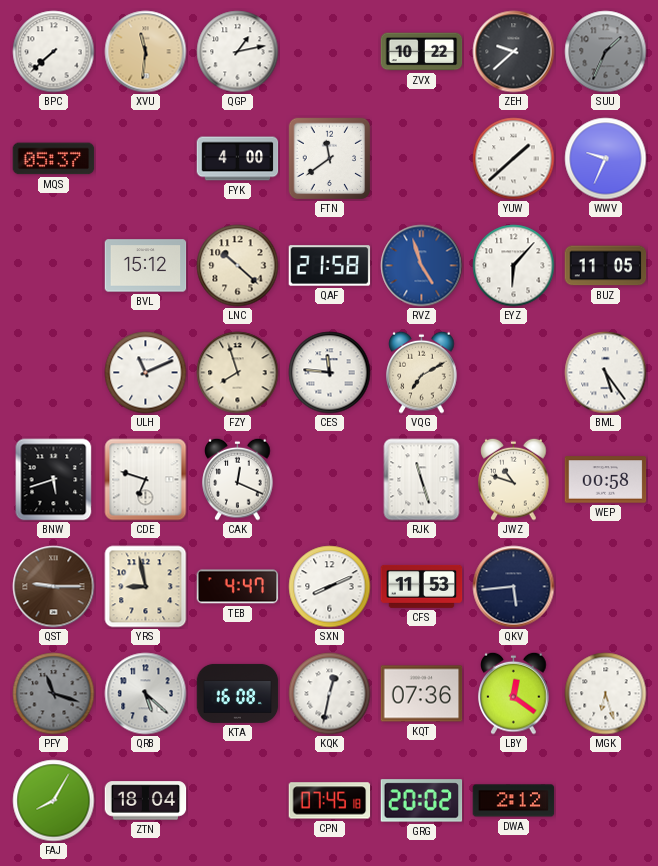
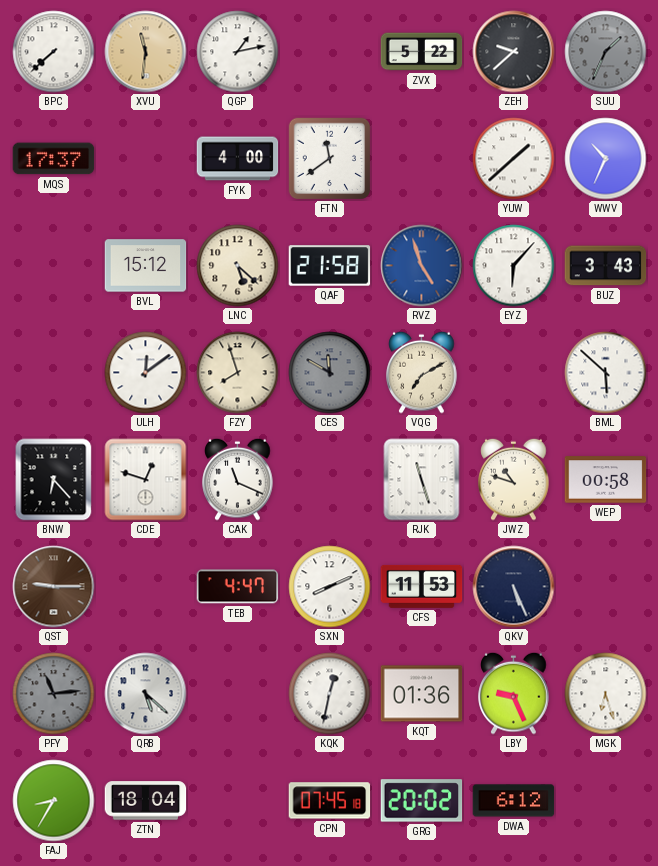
ZVX: 10:22 -> 5:22 (422, 52)
MQS: 05:37 -> 17:37 (54, 159)
WWV: 9:34 -> 10:34 (606, 159)
LNC: 10:22 -> 5:22 (238, 266)
BUZ: 11:05 -> 3:43 (606, 266)
ULH: 11:11 -> 12:09 (146, 373)
CES: 11:46 -> 11:50 (330, 373)
CES dial: white -> grey (330, 373)
BML: 5:24 -> 5:52 (606, 373)
BNW: 5:42 -> 6:23 (54, 480)
CDE: 6:48 -> 12:48 (146, 480)
CAK: 12:19 -> 11:19 (238, 479)
YRS: 8:58 -> none (146, 587)
QKV: 5:44 -> 5:26 (514, 587)
PFY: 11:18 -> 11:14 (54, 694)
KTA: 16:08 -> none (238, 693)
KQT: 07:36 -> 01:36 (422, 694)
LBY: 12:21 -> 9:26 (514, 693)
FAJ: 8:05 -> 8:35 (54, 801)
DWA: 2:12 -> 6:12 (514, 801)
